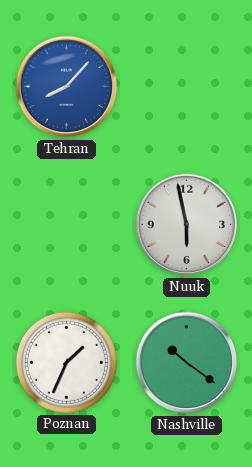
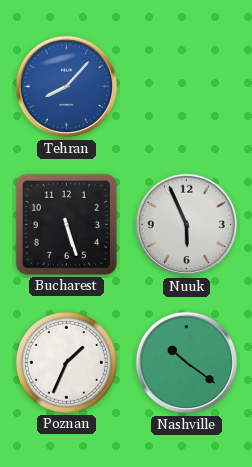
Bucharest: none -> 5:27 (66, 224)
Nuuk: 5:58 -> 5:56 (187, 225)
